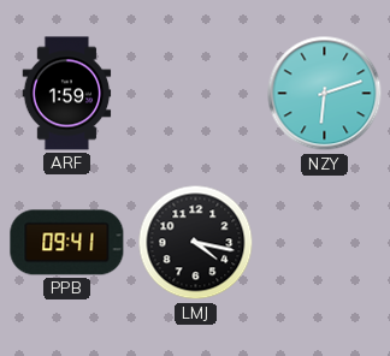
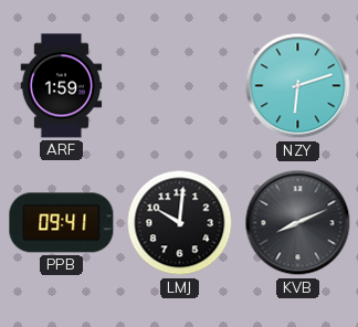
LMJ: 4:17 -> 10:01 (180, 223)
KVB: none -> 8:11 (298, 223)
